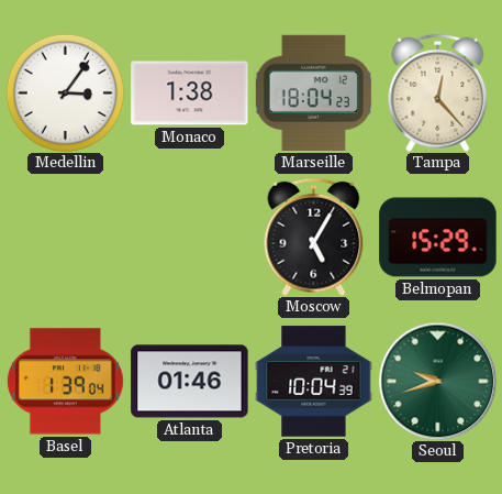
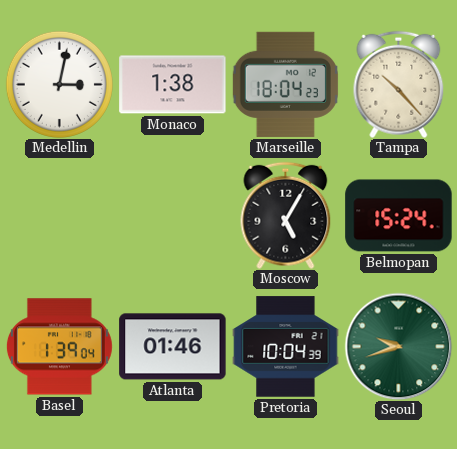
Medellin: 3:06 -> 3:02 (59, 84)
Tampa: 12:23 -> 10:23 (399, 84)
Belmopan: 15:29 -> 15:24 (399, 216)
